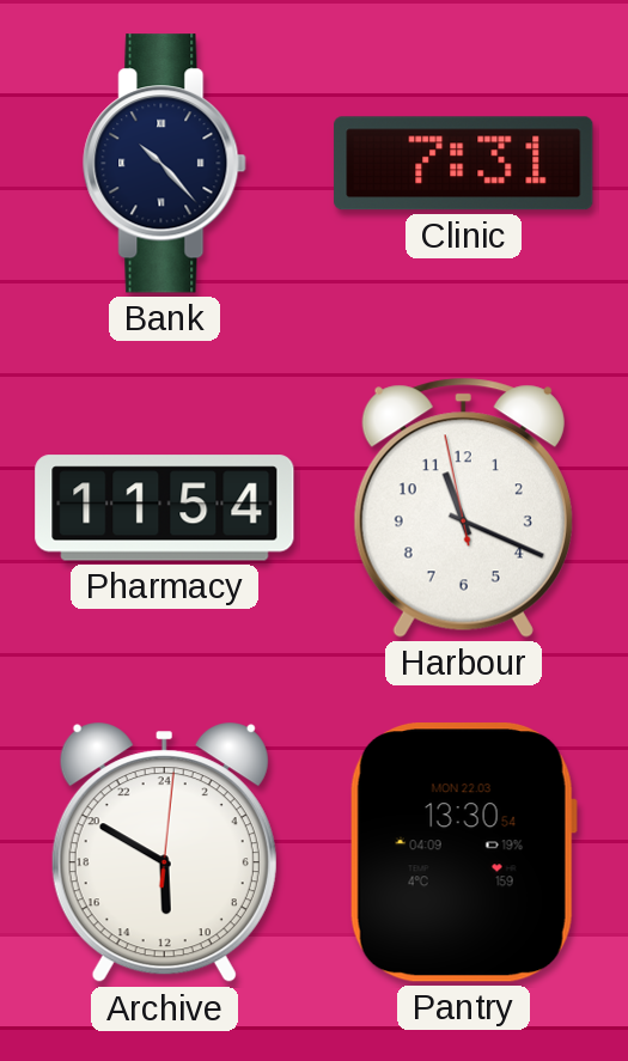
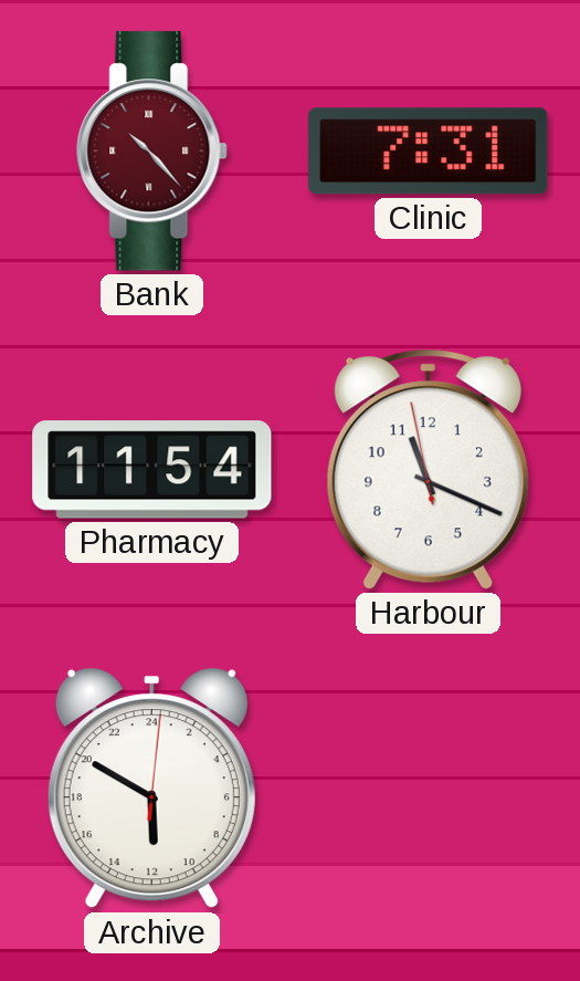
Bank dial: navy -> burgundy (152, 152)
Pantry: 13:30 -> none (463, 853)
